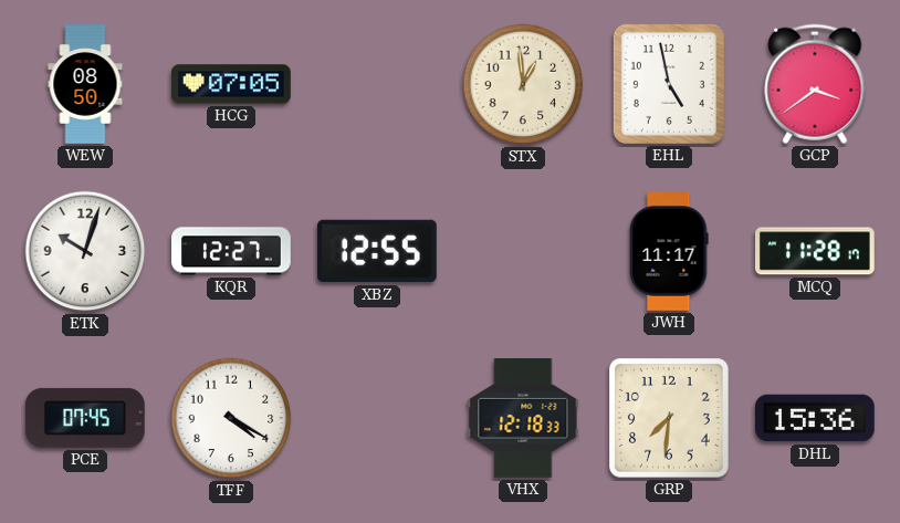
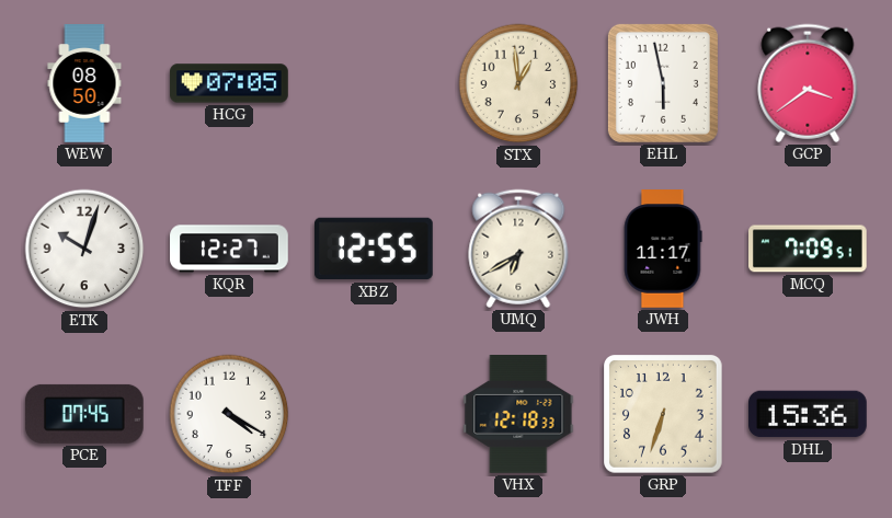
EHL: 4:58 -> 5:58 (663, 83)
UMQ: none -> 6:40 (518, 249)
MCQ: 11:28 -> 7:09 (809, 249)
GRP: 7:31 -> 6:33 (664, 415)
